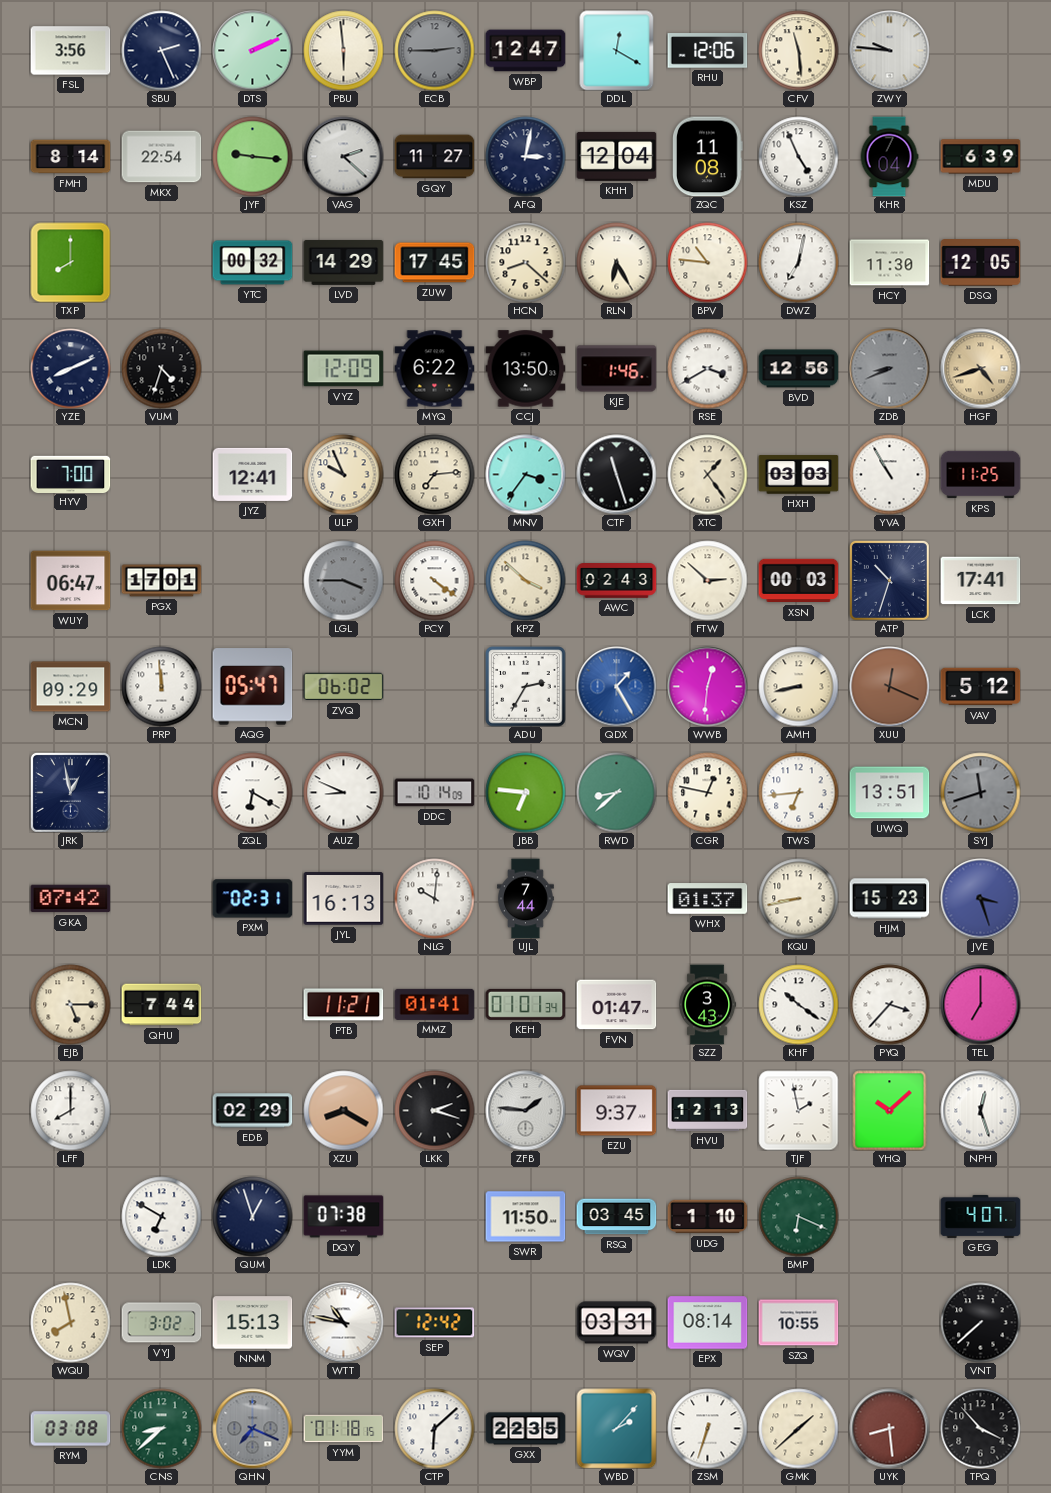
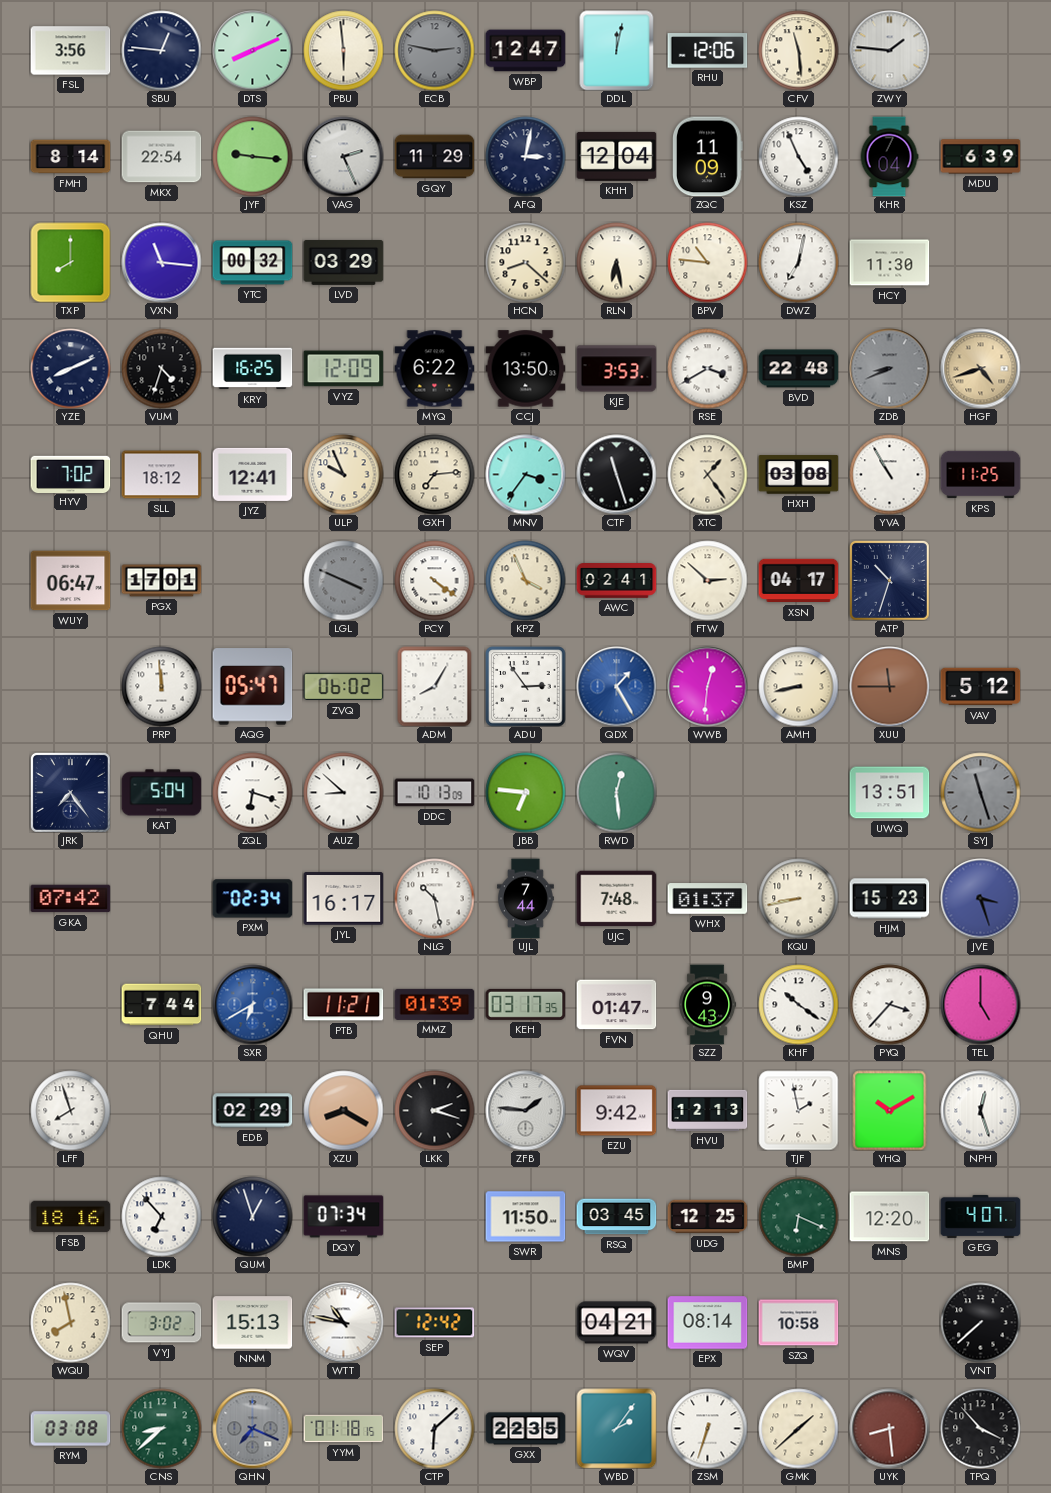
SBU: 2:26 -> 12:46 (161, 50)
DTS: 2:11 -> 8:11 (252, 50)
ECB: 2:45 -> 2:47 (434, 50)
DDL: 12:20 -> 12:02 (617, 50)
ZWY: 9:46 -> 1:46 (889, 50)
VAG: 2:22 -> 2:26 (343, 156)
GQY: 11:27 -> 11:29 (434, 157)
ZQC: 11:08 -> 11:09 (708, 156)
VXN: none -> 11:16 (161, 262)
LVD: 14:29 -> 03:29 (343, 262)
ZUW: 17:45 -> none (434, 263)
RLN: 6:25 -> 6:28 (616, 262)
DSQ: 12:05 -> none (980, 263)
KRY: none -> 16:25 (252, 369)
KJE: 1:46 -> 3:53 (616, 369)
BVD: 12:56 -> 22:48 (798, 369)
HYV: 7:00 -> 7:02 (70, 474)
SLL: none -> 18:12 (161, 475)
HXH: 03:03 -> 03:08 (798, 475)
LGL: 3:45 -> 3:49 (343, 580)
KPZ: 3:52 -> 3:56 (525, 580)
AWC: 02:43 -> 02:41 (616, 581)
XSN: 00:03 -> 04:17 (798, 581)
LCK: 17:41 -> none (980, 581)
MCN: 09:29 -> none (70, 687)
ADM: none -> 8:05 (435, 686)
ADU: 2:35 -> 2:54 (525, 686)
XUU: 12:19 -> 11:45 (889, 686)
JRK: 12:58 -> 7:24 (70, 792)
KAT: none -> 5:04 (161, 793)
ZQL: 6:20 -> 6:18 (252, 792)
AUZ: 8:49 -> 8:52 (343, 792)
DDC: 10:14 -> 10:13 (434, 793)
RWD: 8:38 -> 12:29 (616, 792)
CGR: 12:47 -> none (707, 792)
TWS: 6:44 -> none (798, 792)
SYJ: 11:42 -> 11:27 (980, 792)
PXM: 02:31 -> 02:34 (252, 899)
JYL: 16:13 -> 16:17 (343, 899)
NLG: 10:01 -> 10:28 (434, 898)
UJC: none -> 7:48 (616, 899)
EJB: 5:15 -> none (70, 1004)
SXR: none -> 6:40 (252, 1004)
MMZ: 01:41 -> 01:39 (434, 1004)
KEH: 01:01 -> 03:17 (525, 1004)
SZZ: 3:43 -> 9:43 (708, 1004)
TEL: 7:00 -> 5:00 (980, 1004)
LFF: 8:00 -> 7:57 (70, 1110)
EZU: 9:37 -> 9:42 (616, 1111)
YHQ: 10:08 -> 10:10 (890, 1110)
FSB: none -> 18:16 (70, 1217)
LDK: 6:50 -> 6:53 (161, 1216)
DQY: 07:38 -> 07:34 (343, 1217)
UDG: 1:10 -> 12:25 (707, 1217)
MNS: none -> 12:20 (889, 1217)
WQV: 03:31 -> 04:21 (616, 1323)
SZQ: 10:55 -> 10:58 (798, 1323)
WBD: 2:07 -> 2:06 (616, 1428)
